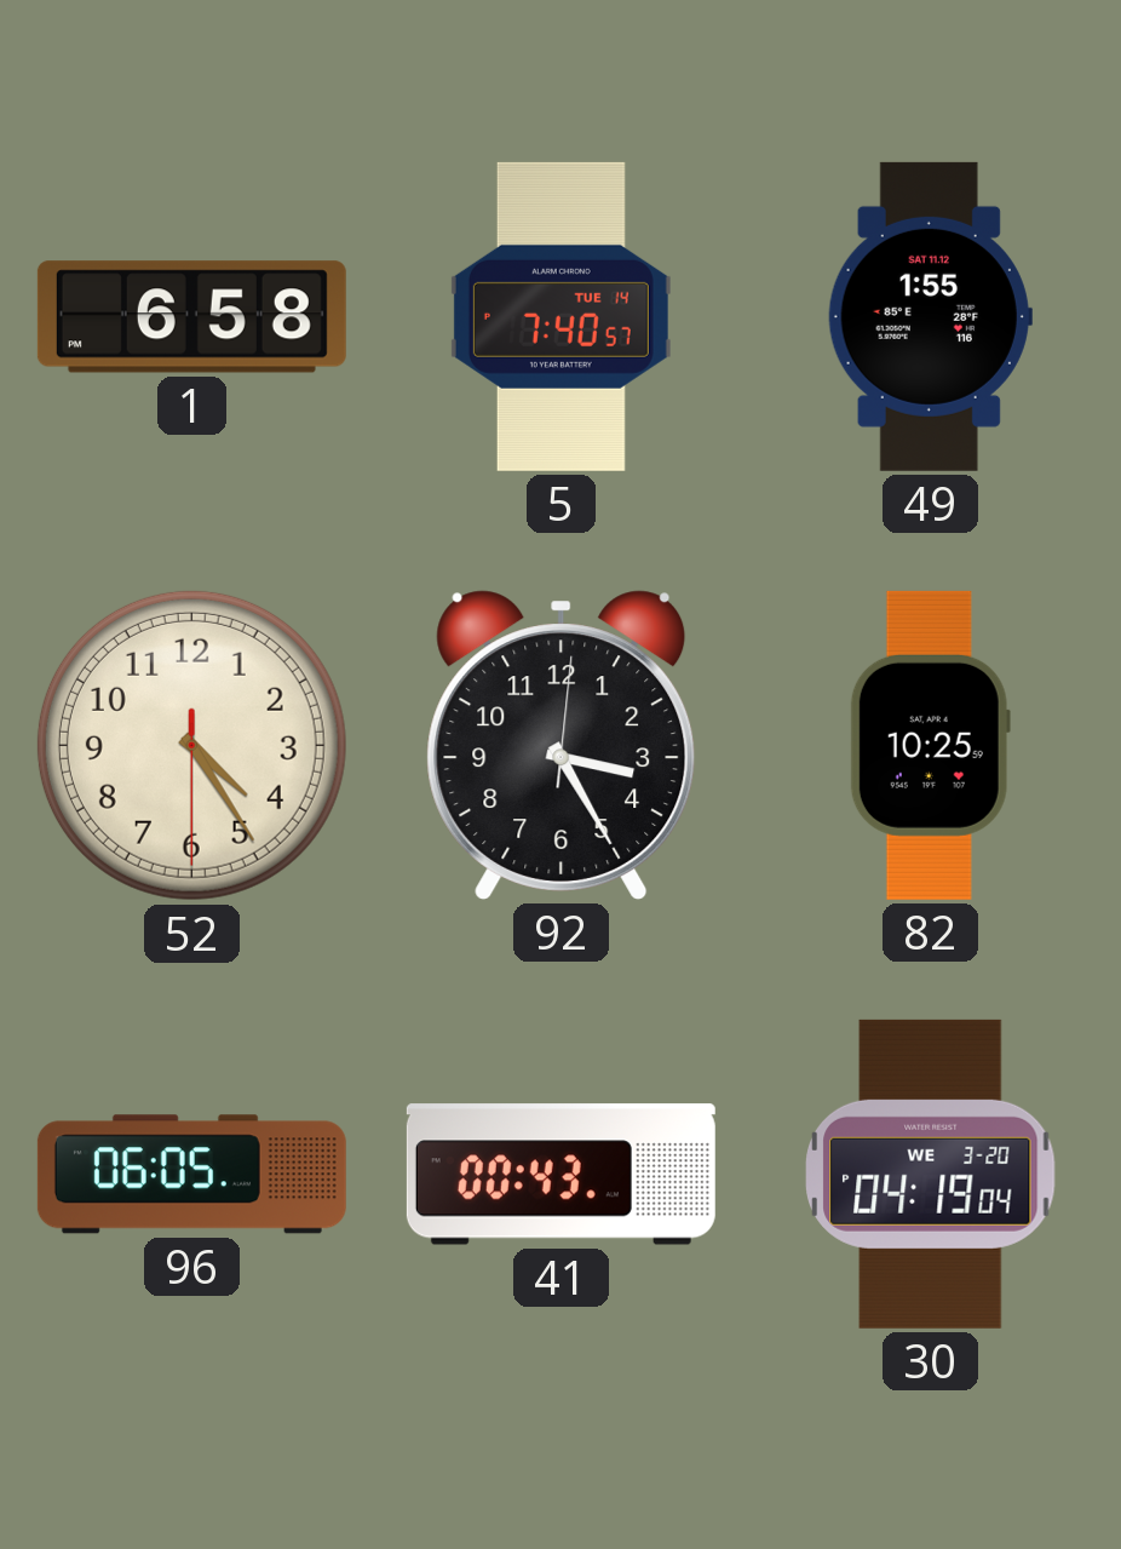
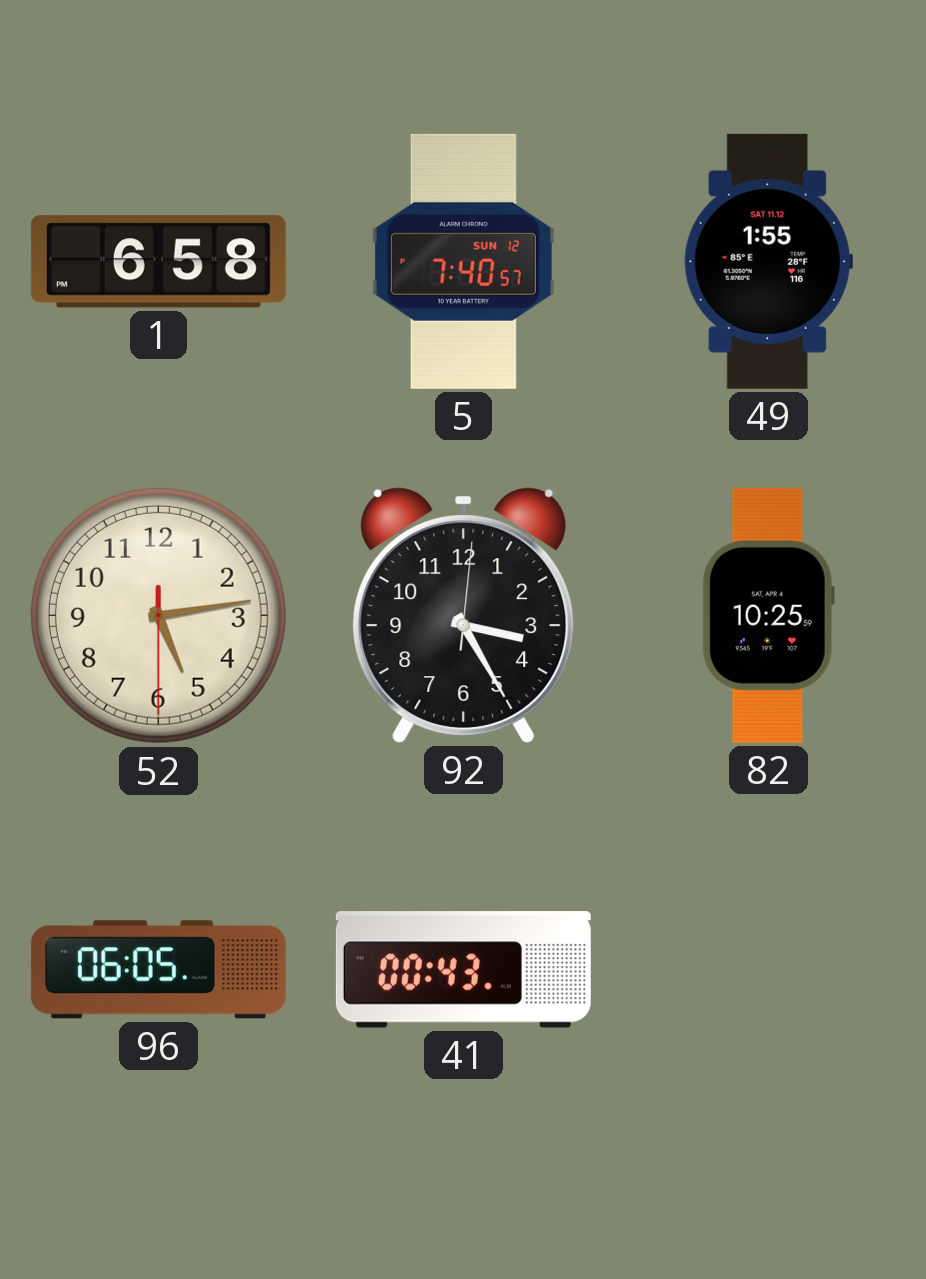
5 date: TUE 14 -> SUN 12 (463, 261)
52: 4:24 -> 5:13 (158, 615)
30: 04:19 -> none (931, 1174)
